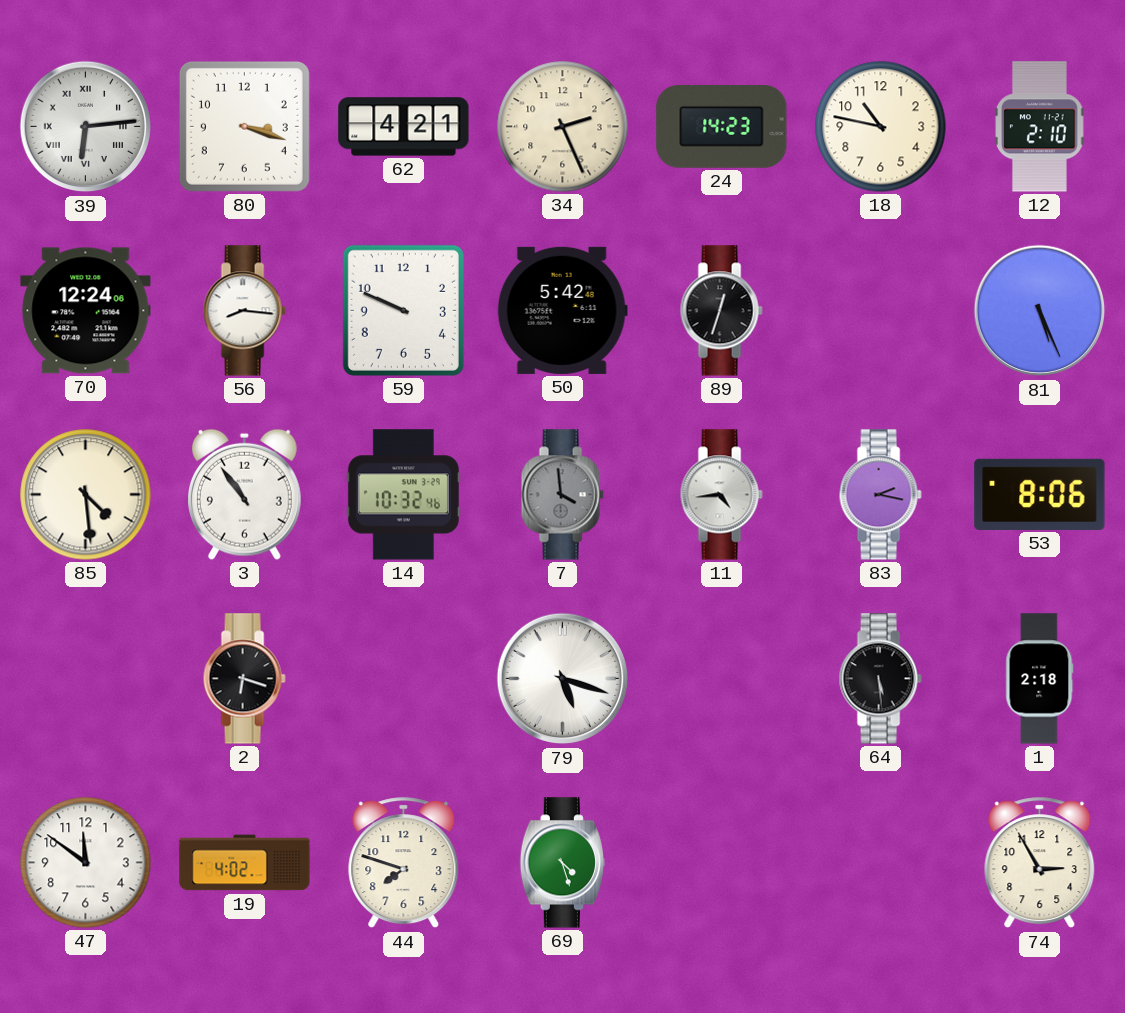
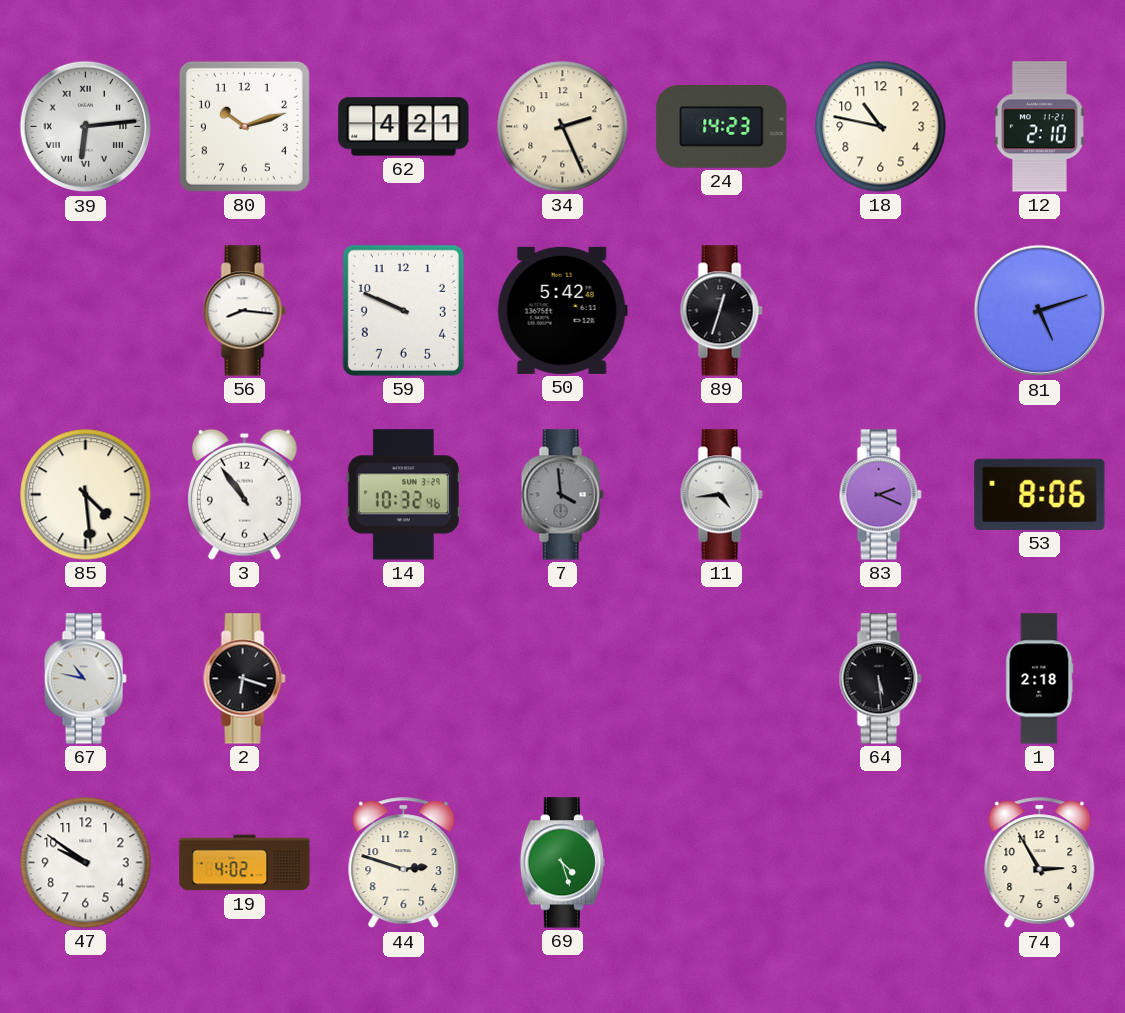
80: 3:18 -> 10:12 (244, 126)
70: 12:24 -> none (86, 311)
81: 5:26 -> 5:12 (1040, 311)
83: 2:17 -> 2:19 (880, 495)
67: none -> 10:47 (85, 679)
79: 5:18 -> none (563, 679)
47: 11:51 -> 9:51 (86, 863)
44: 7:48 -> 2:48 (404, 863)
